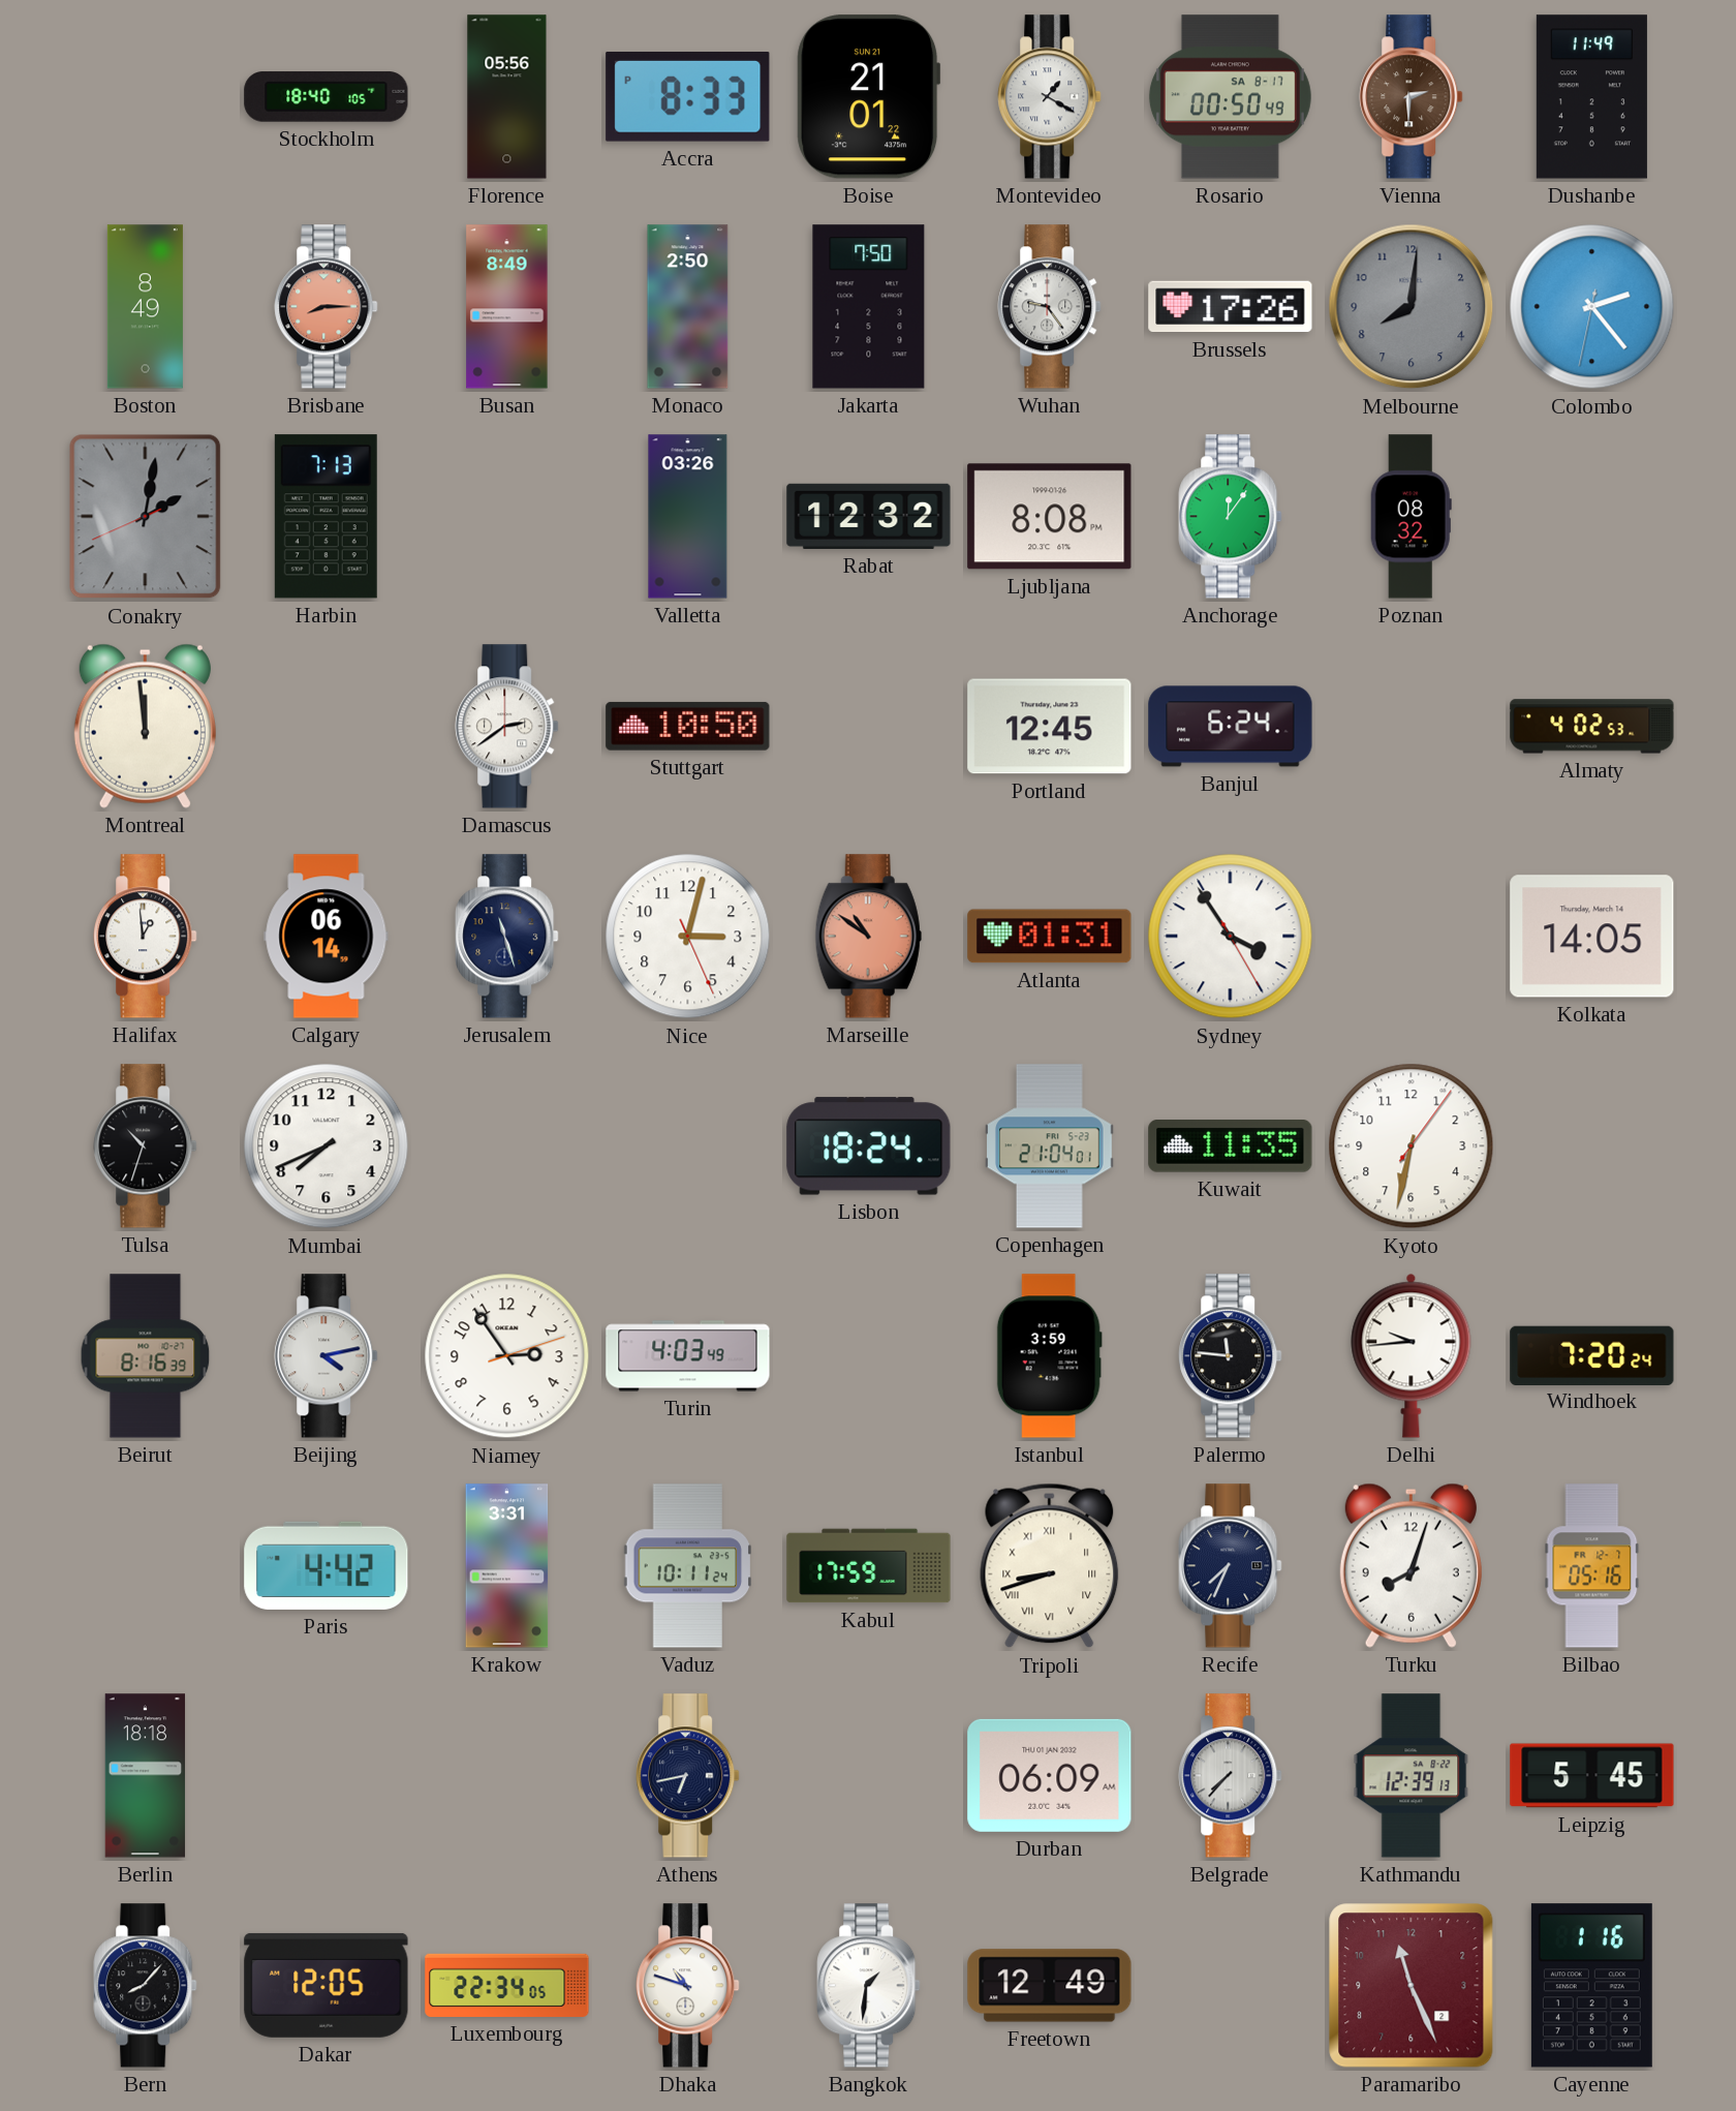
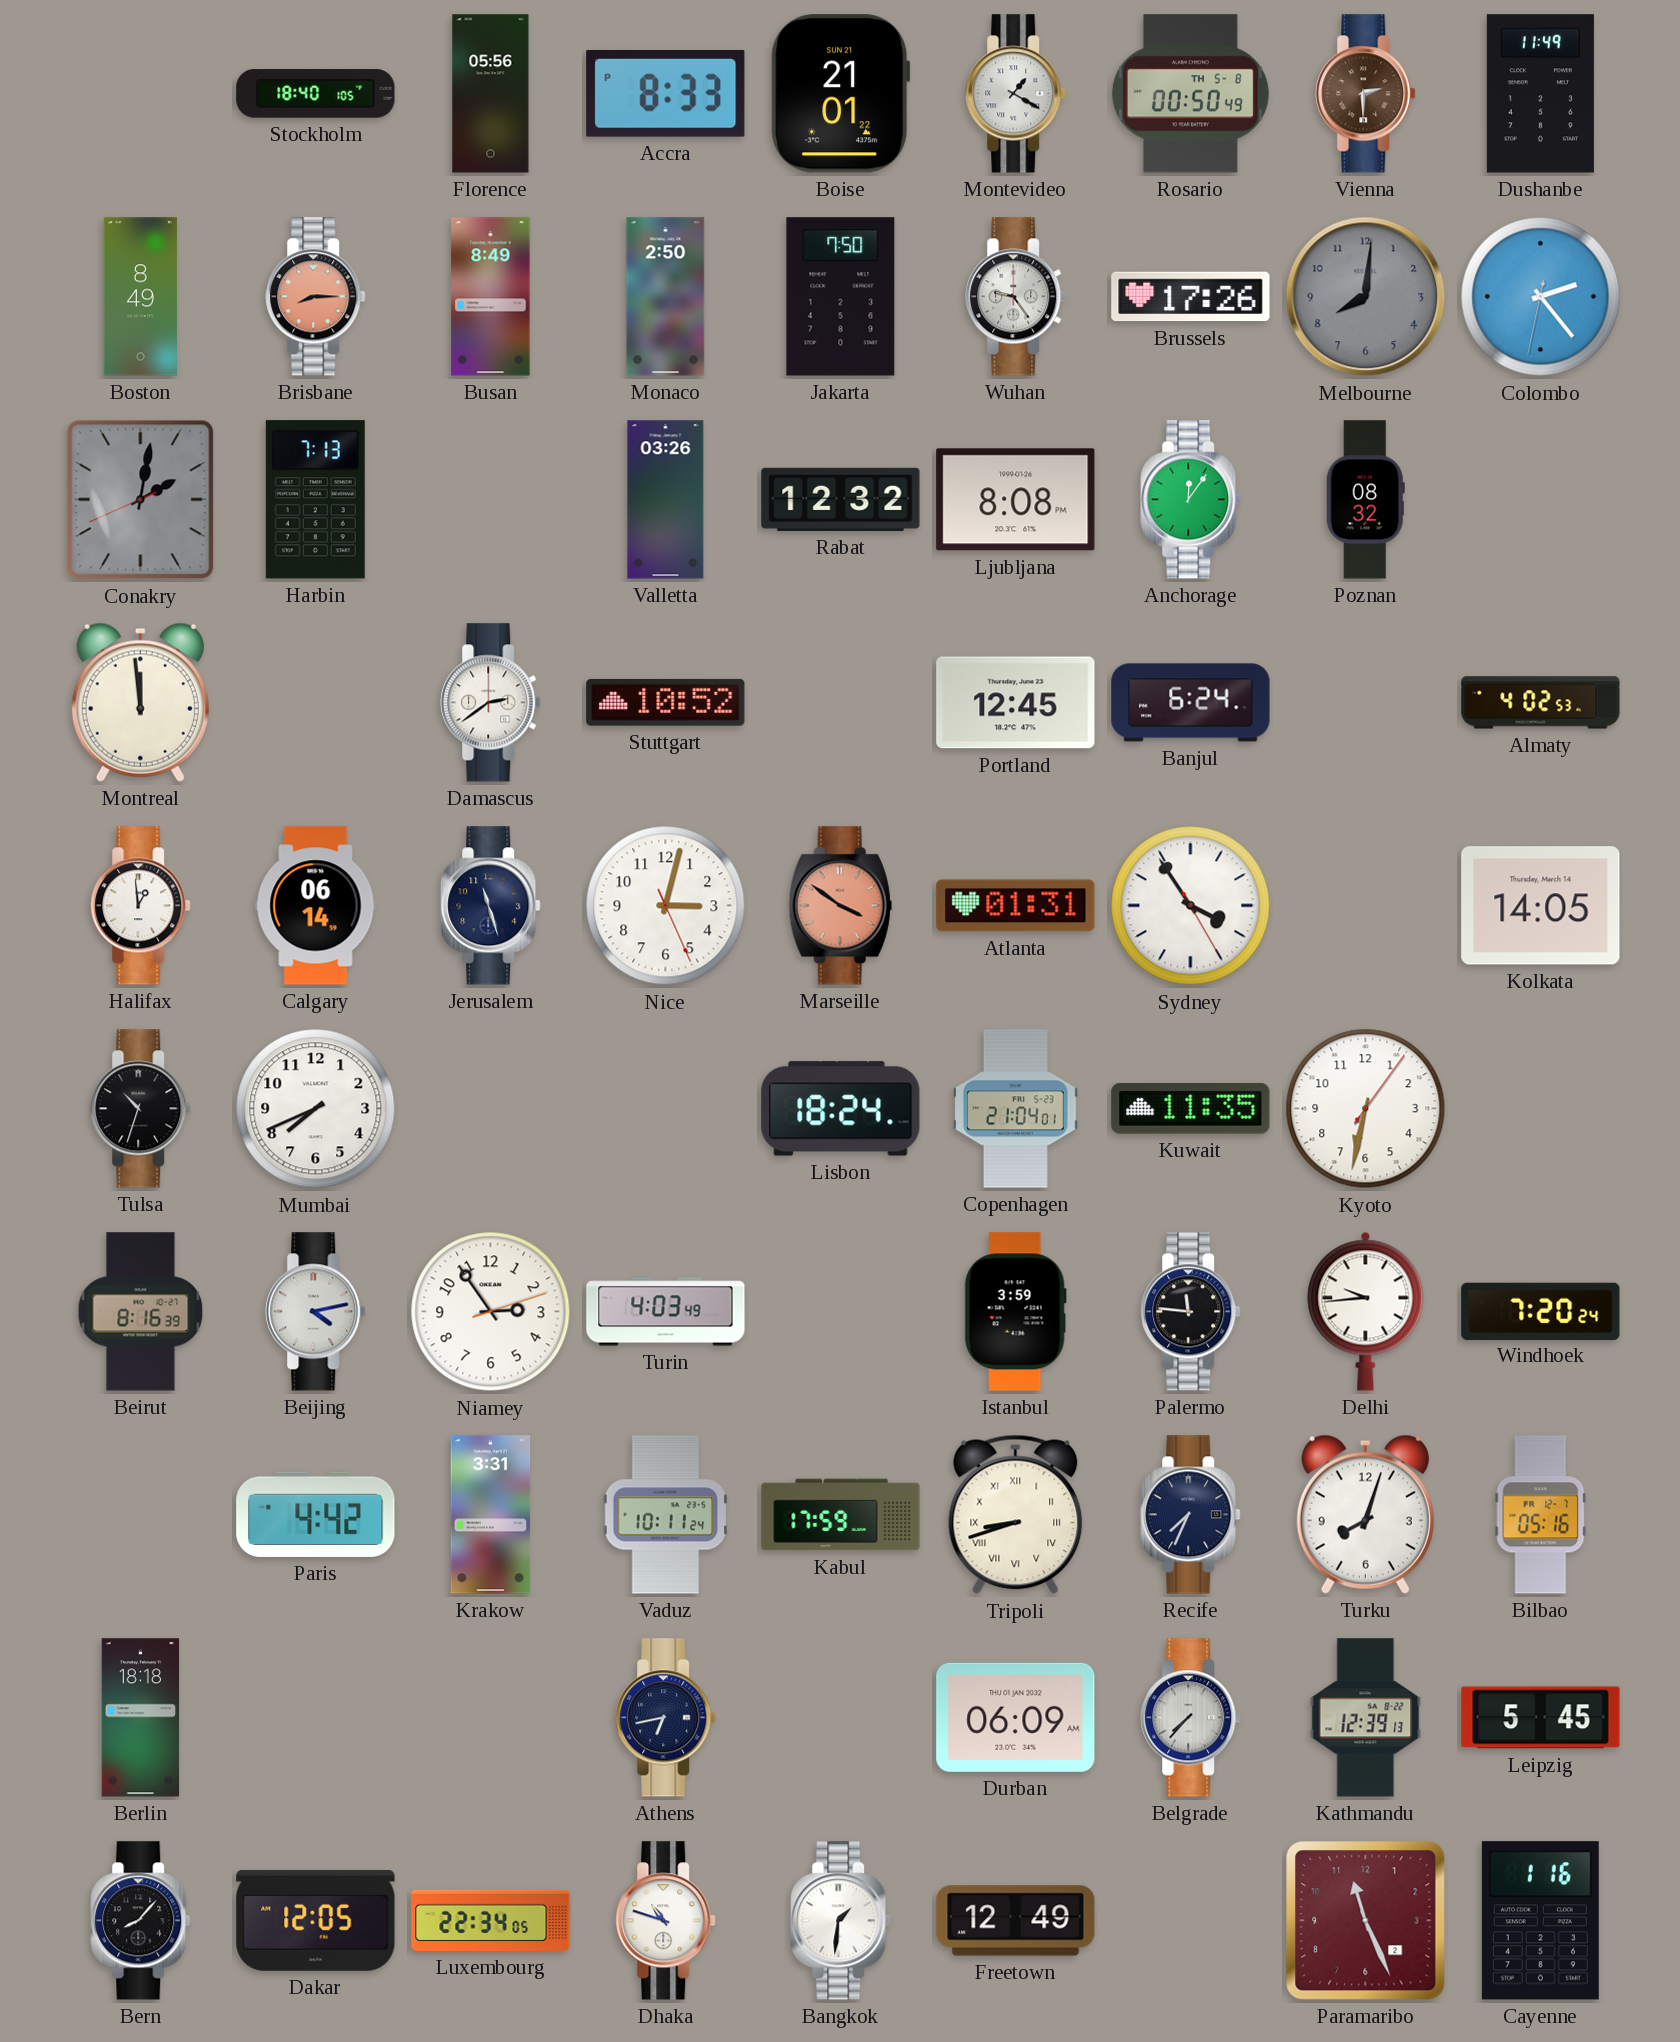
Rosario date: SA 8-17 -> TH 5-8 (1190, 94)
Stuttgart: 10:50 -> 10:52 (666, 702)
Marseille: 10:51 -> 3:51 (840, 906)
